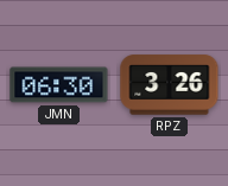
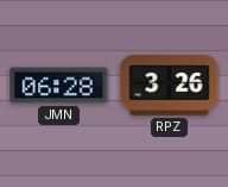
JMN: 06:30 -> 06:28 (59, 86)
